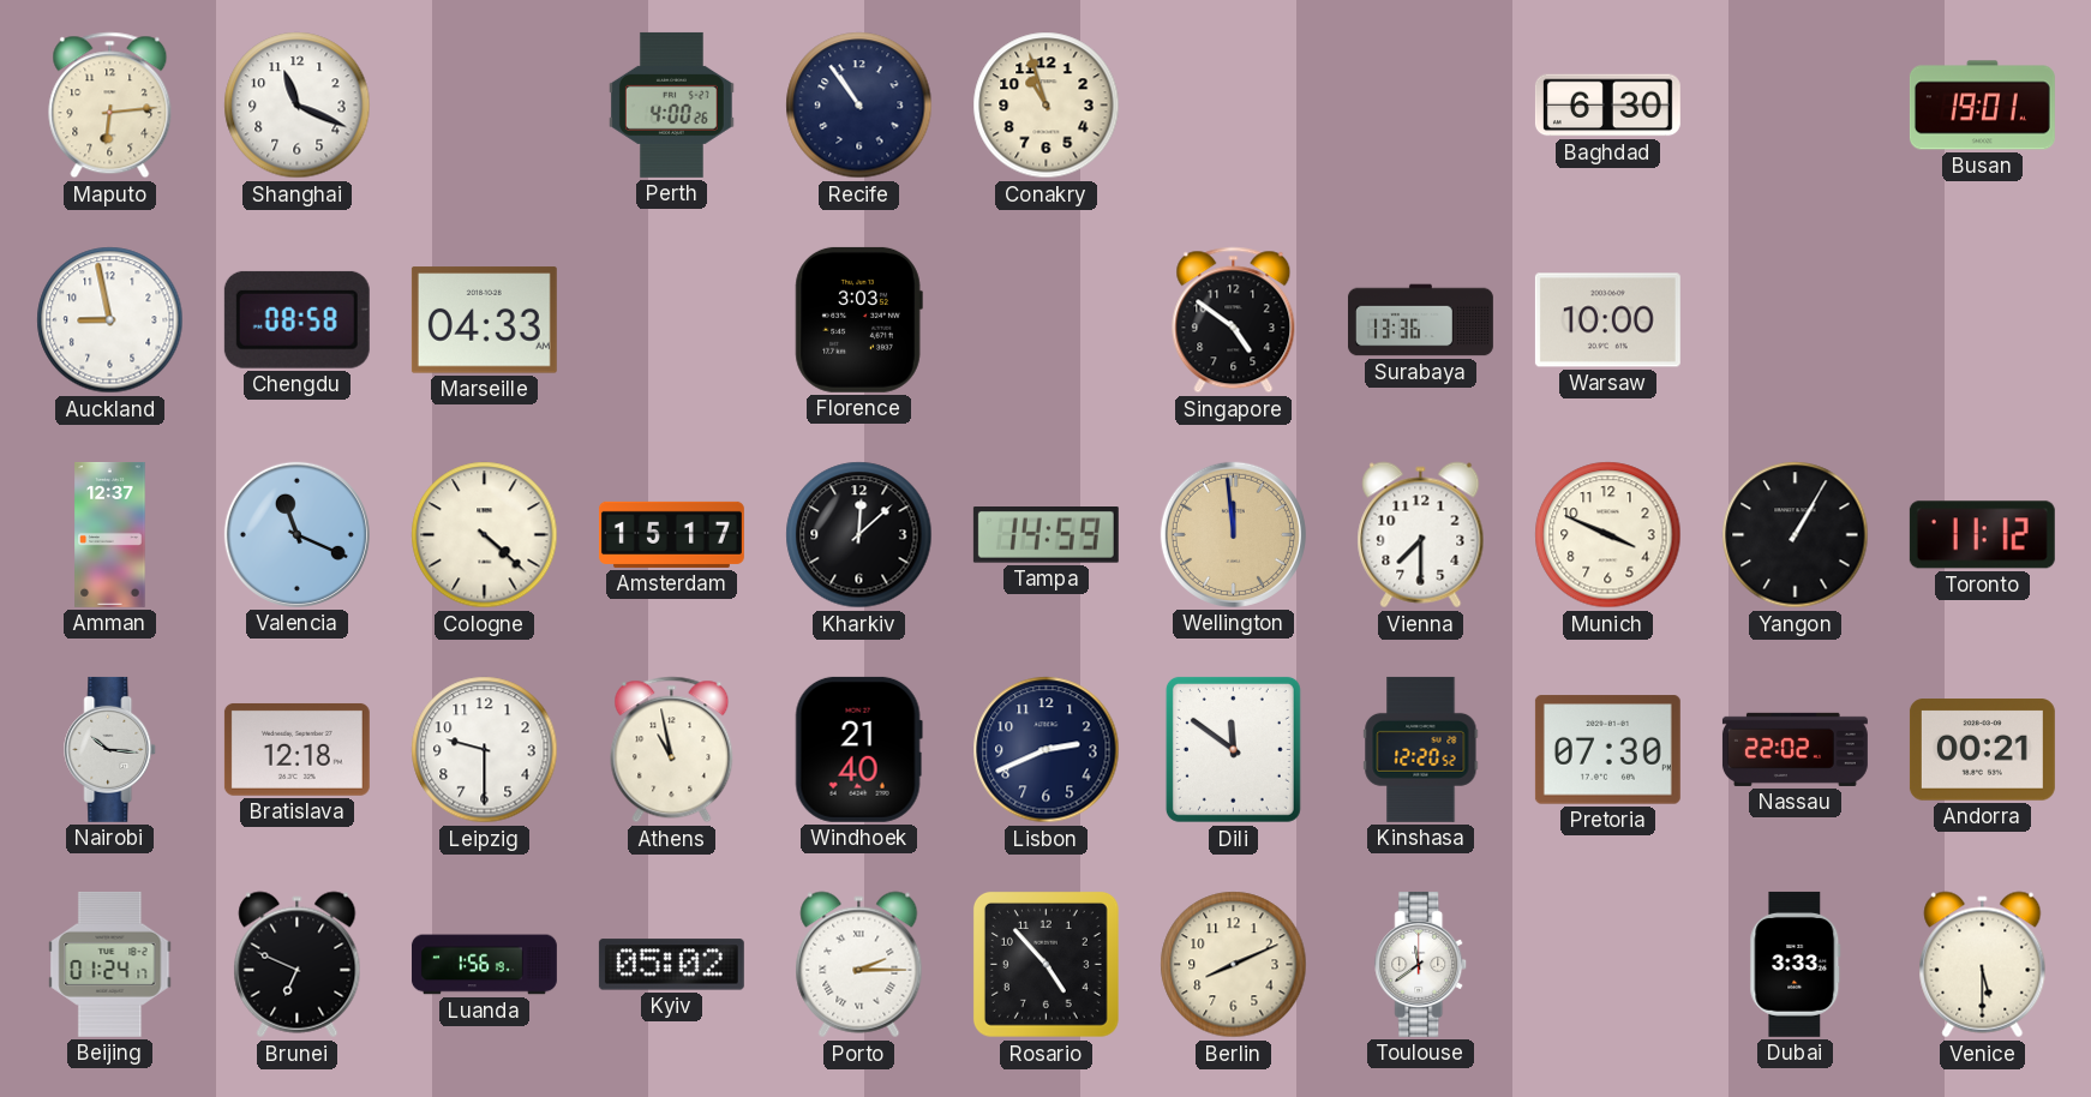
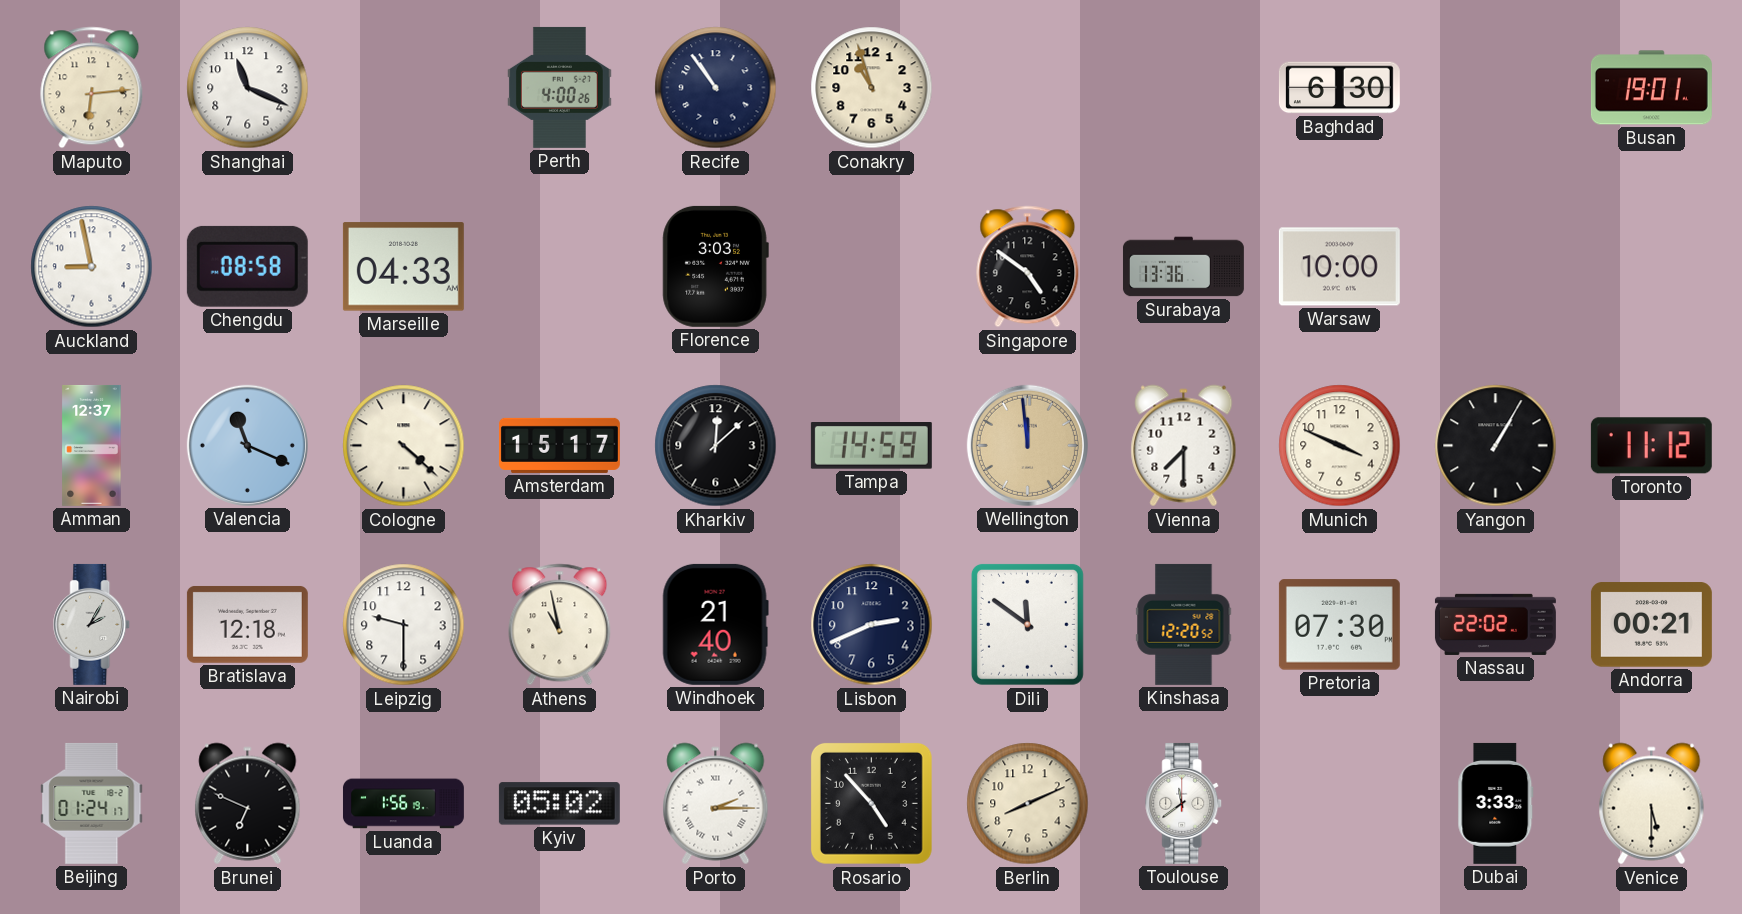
Nairobi: 10:16 -> 2:05 (92, 624)
